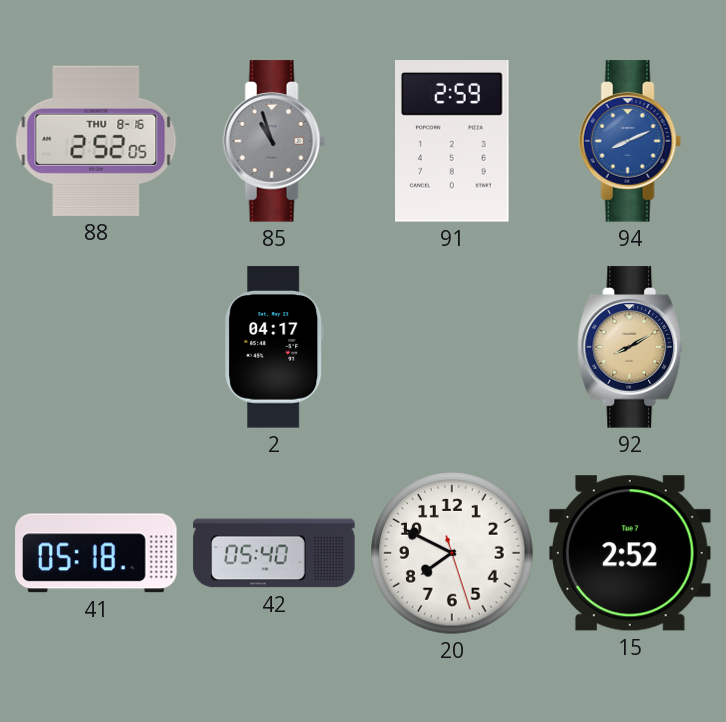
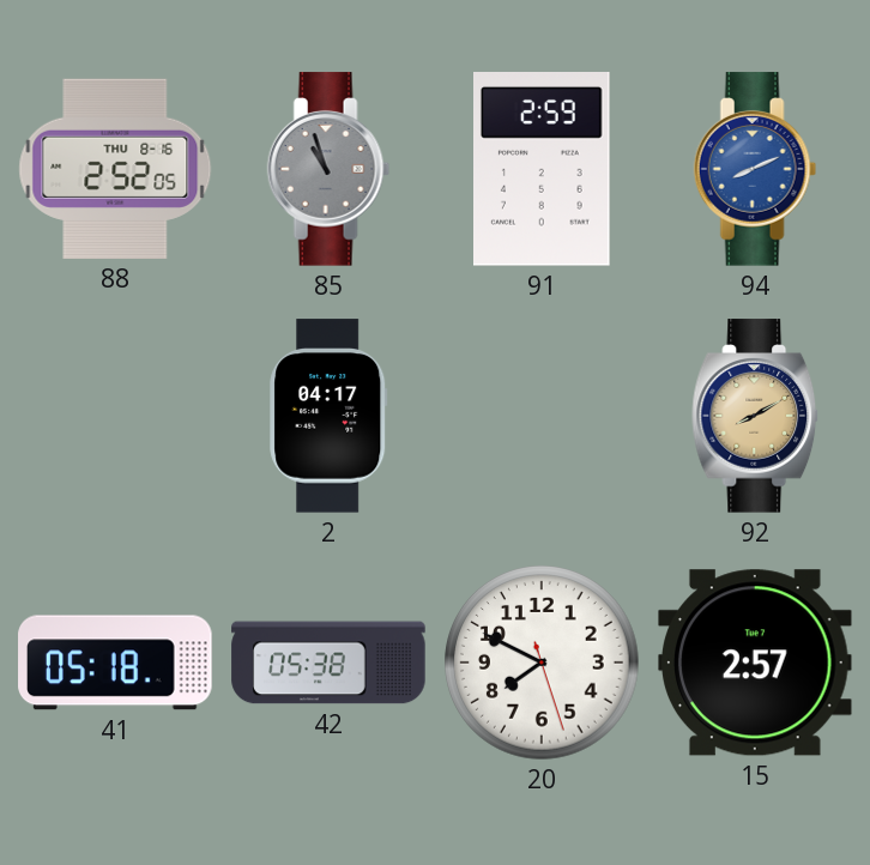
42: 05:40 -> 05:38 (328, 663)
15: 2:52 -> 2:57 (755, 663)
